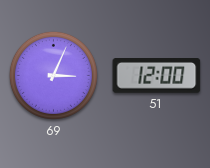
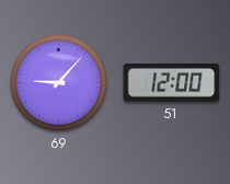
69: 3:04 -> 9:07 (58, 82)
